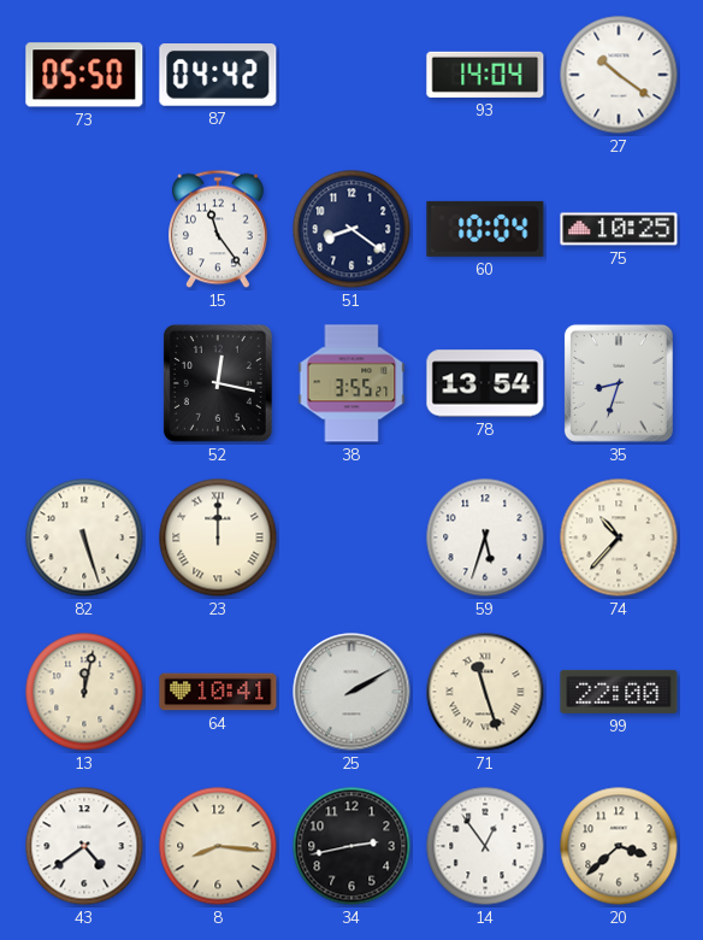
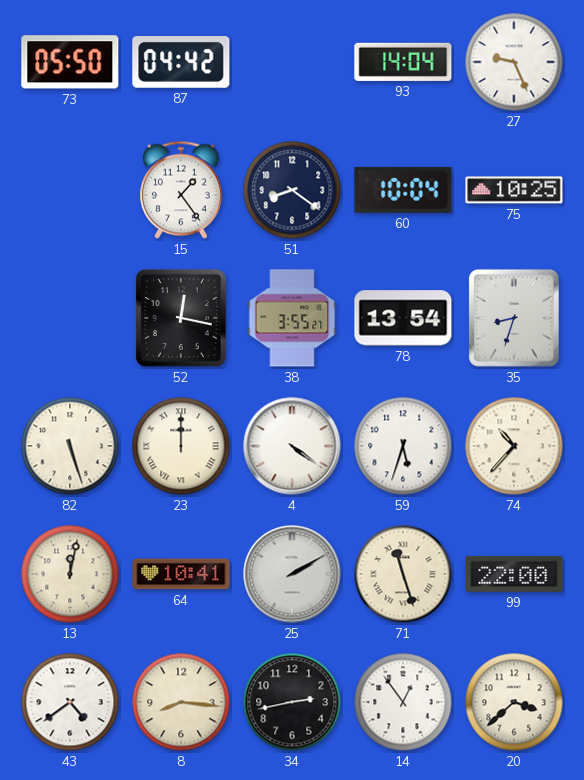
27: 10:21 -> 9:26 (514, 62)
15: 11:24 -> 1:24 (182, 190)
4: none -> 4:21 (292, 446)
